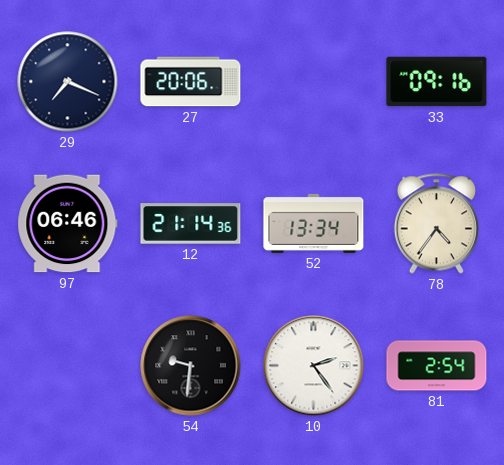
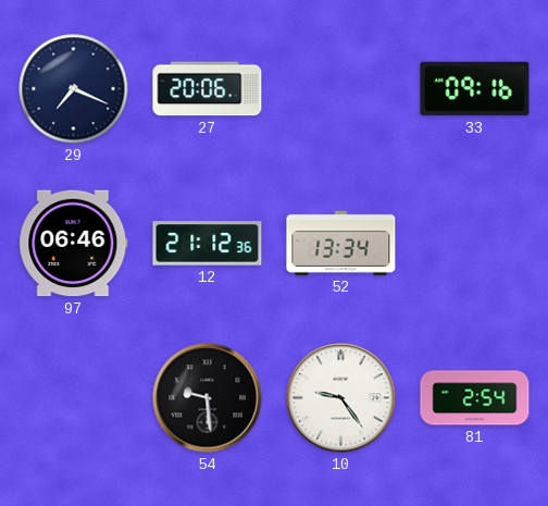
12: 21:14 -> 21:12 (208, 244)
78: 4:36 -> none (436, 224)
54: 9:31 -> 9:29 (208, 398)
10: 2:24 -> 9:24 (341, 398)
